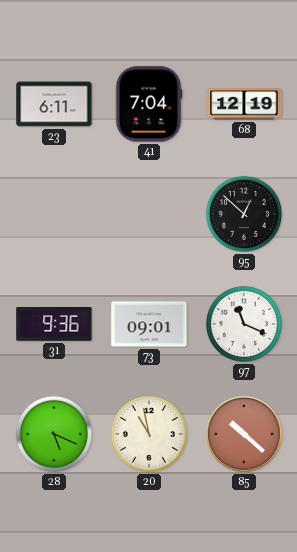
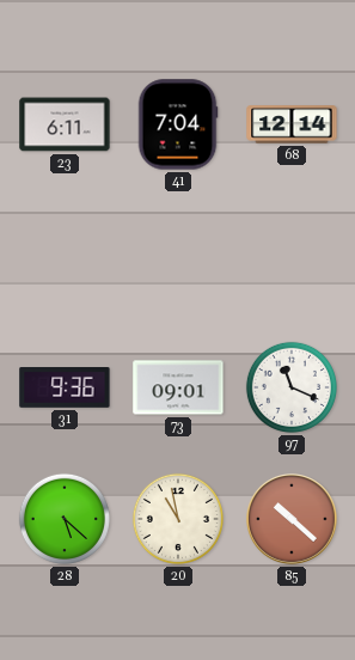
68: 12:19 -> 12:14 (292, 124)
95: 12:52 -> none (244, 214)
28: 5:19 -> 5:22 (65, 519)
